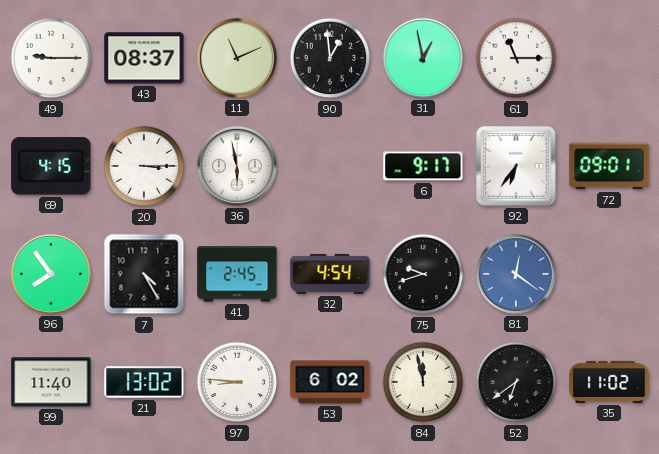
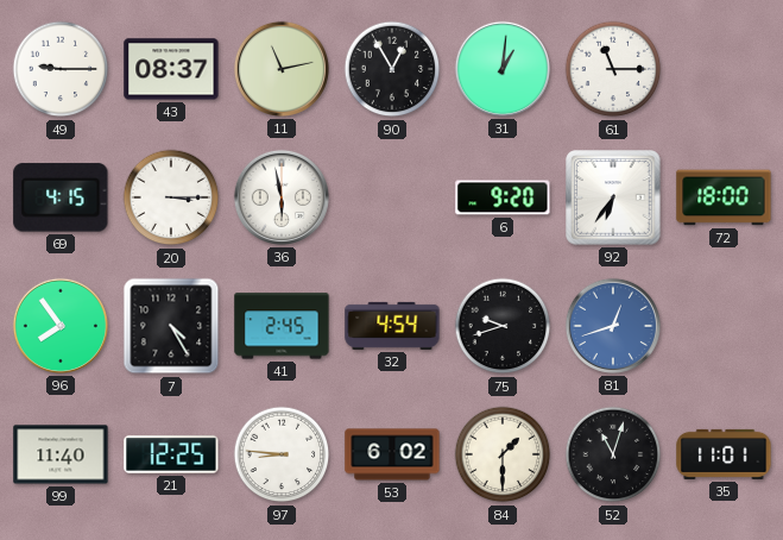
11: 11:11 -> 11:13 (282, 69)
90: 12:59 -> 12:55 (392, 69)
31: 12:58 -> 1:01 (503, 69)
6: 9:17 -> 9:20 (503, 197)
72: 09:01 -> 18:00 (724, 197)
81: 12:21 -> 12:42 (613, 326)
21: 13:02 -> 12:25 (171, 454)
84: 11:58 -> 1:30 (503, 454)
52: 6:39 -> 11:03 (613, 454)
35: 11:02 -> 11:01 (724, 454)
